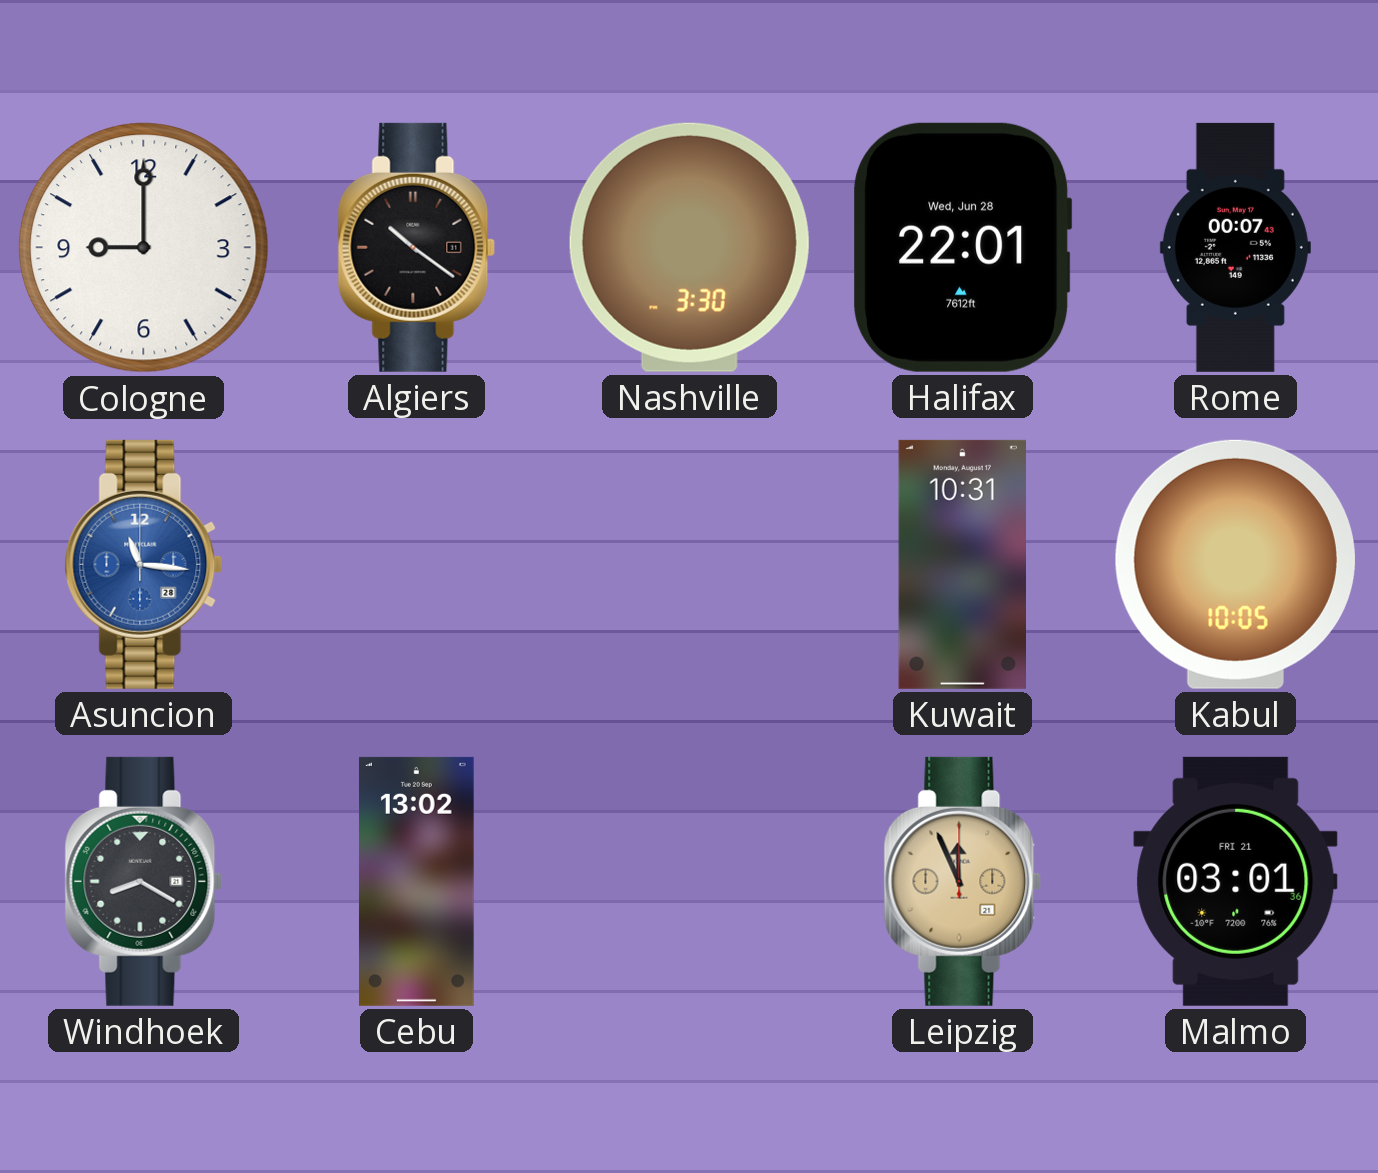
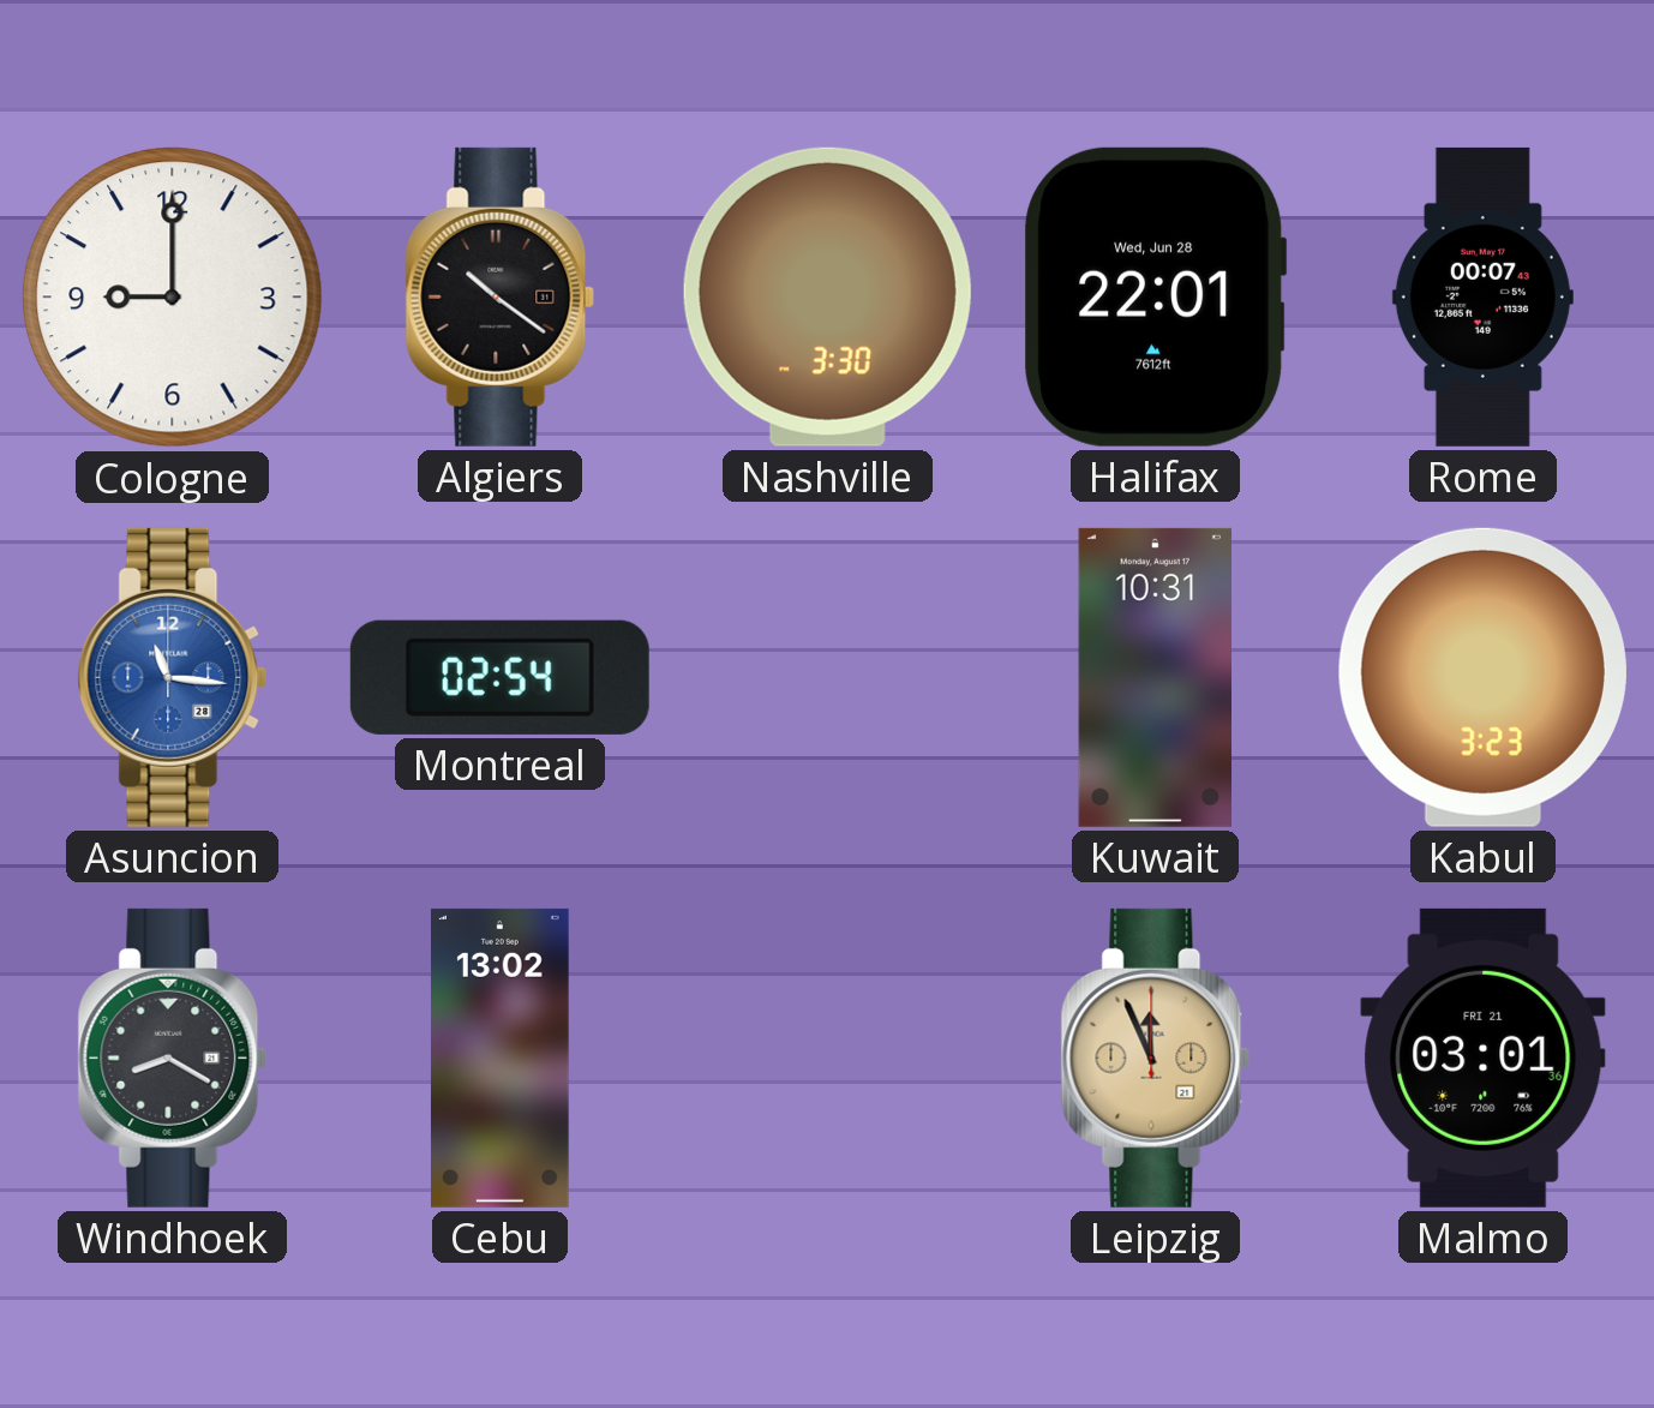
Montreal: none -> 02:54 (499, 677)
Kabul: 10:05 -> 3:23 (1482, 677)
